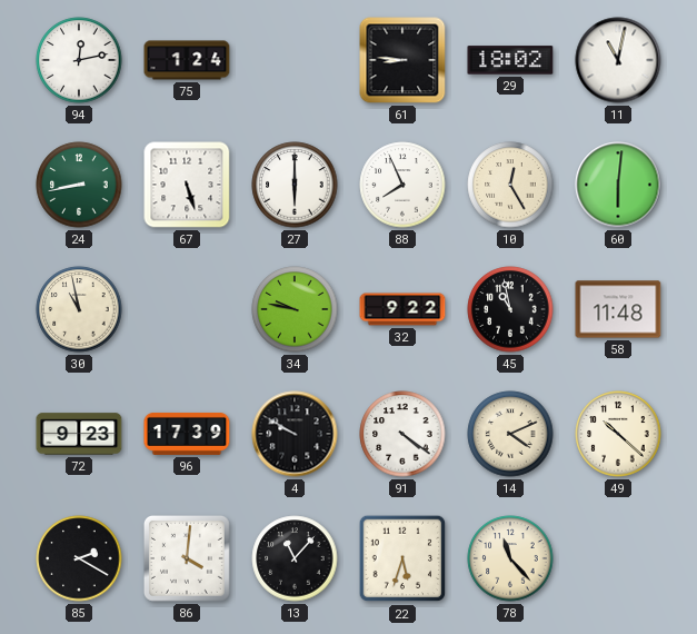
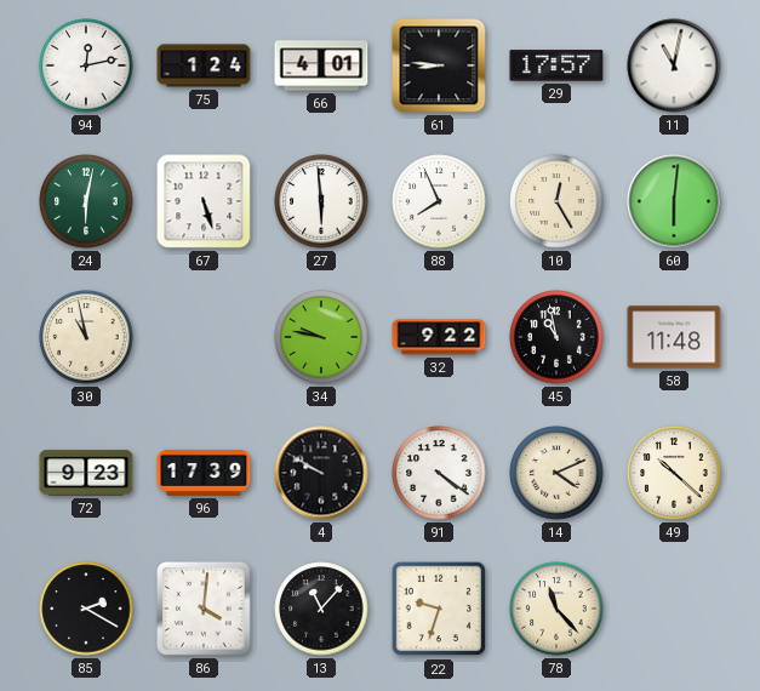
66: none -> 4:01 (321, 65)
29: 18:02 -> 17:57 (556, 65)
24: 8:43 -> 6:02 (86, 201)
27: 6:00 -> 5:59 (321, 201)
22: 5:33 -> 9:33 (439, 609)
